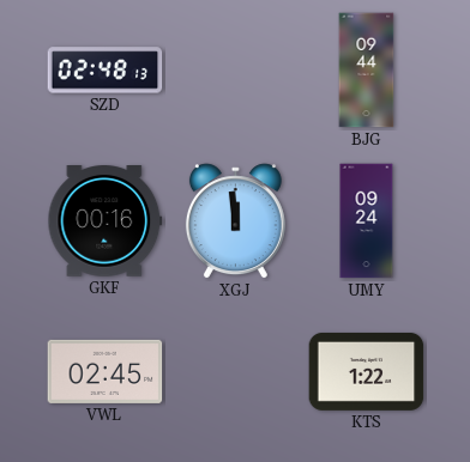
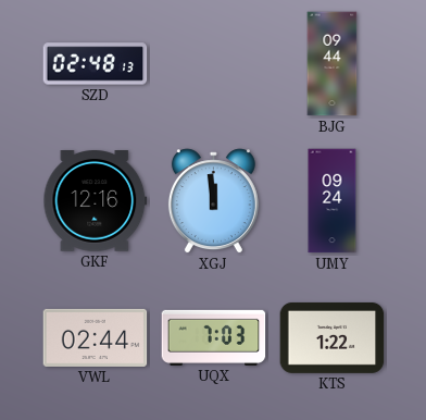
GKF: 00:16 -> 12:16 (96, 201)
VWL: 02:45 -> 02:44 (96, 337)
UQX: none -> 7:03 (214, 337)
